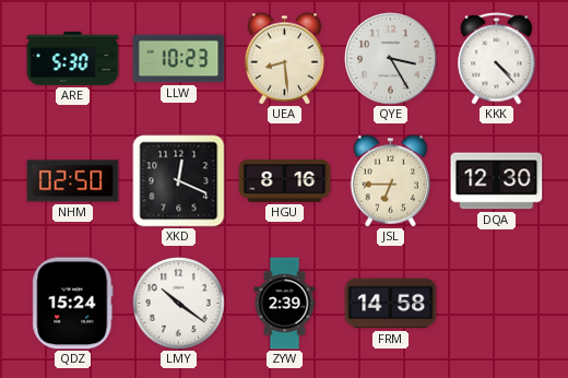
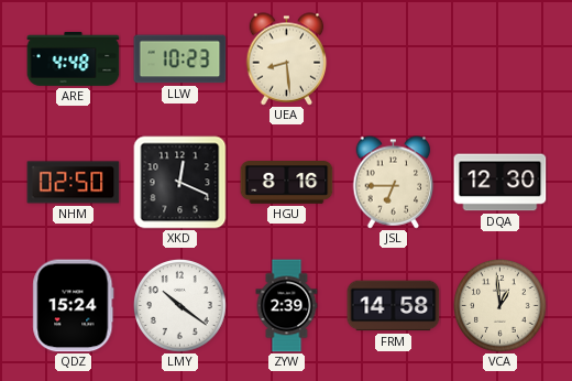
ARE: 5:30 -> 4:48 (74, 58)
QYE: 3:25 -> none (391, 59)
KKK: 4:23 -> none (497, 59)
VCA: none -> 12:59 (501, 306)
